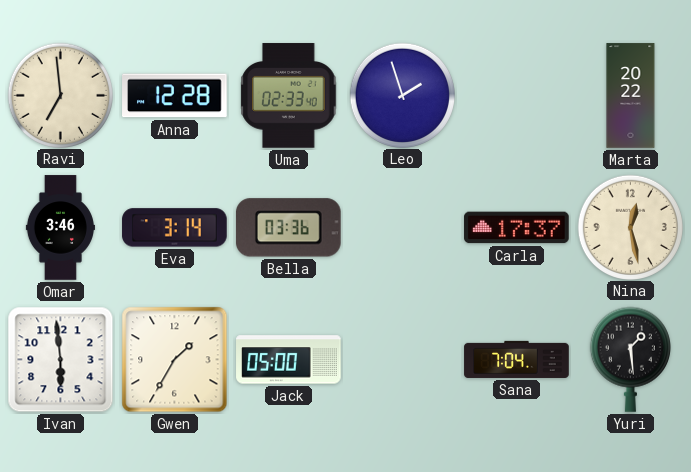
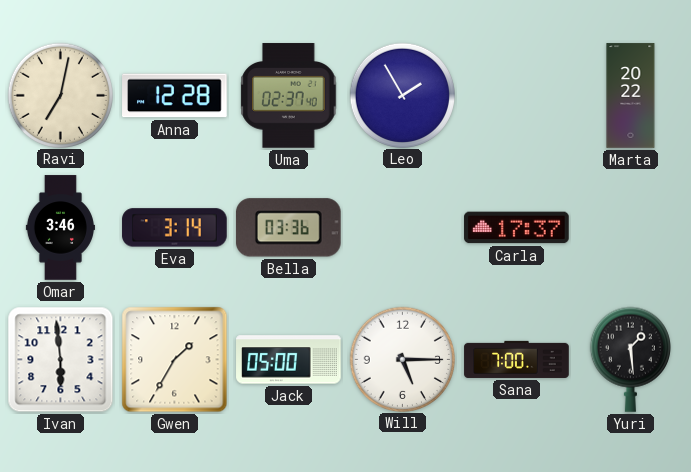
Ravi: 6:59 -> 7:02 (60, 95)
Uma: 02:33 -> 02:37 (289, 96)
Leo: 1:57 -> 1:55 (402, 95)
Nina: 12:28 -> none (630, 227)
Will: none -> 5:15 (402, 359)
Sana: 7:04 -> 7:00 (517, 359)
